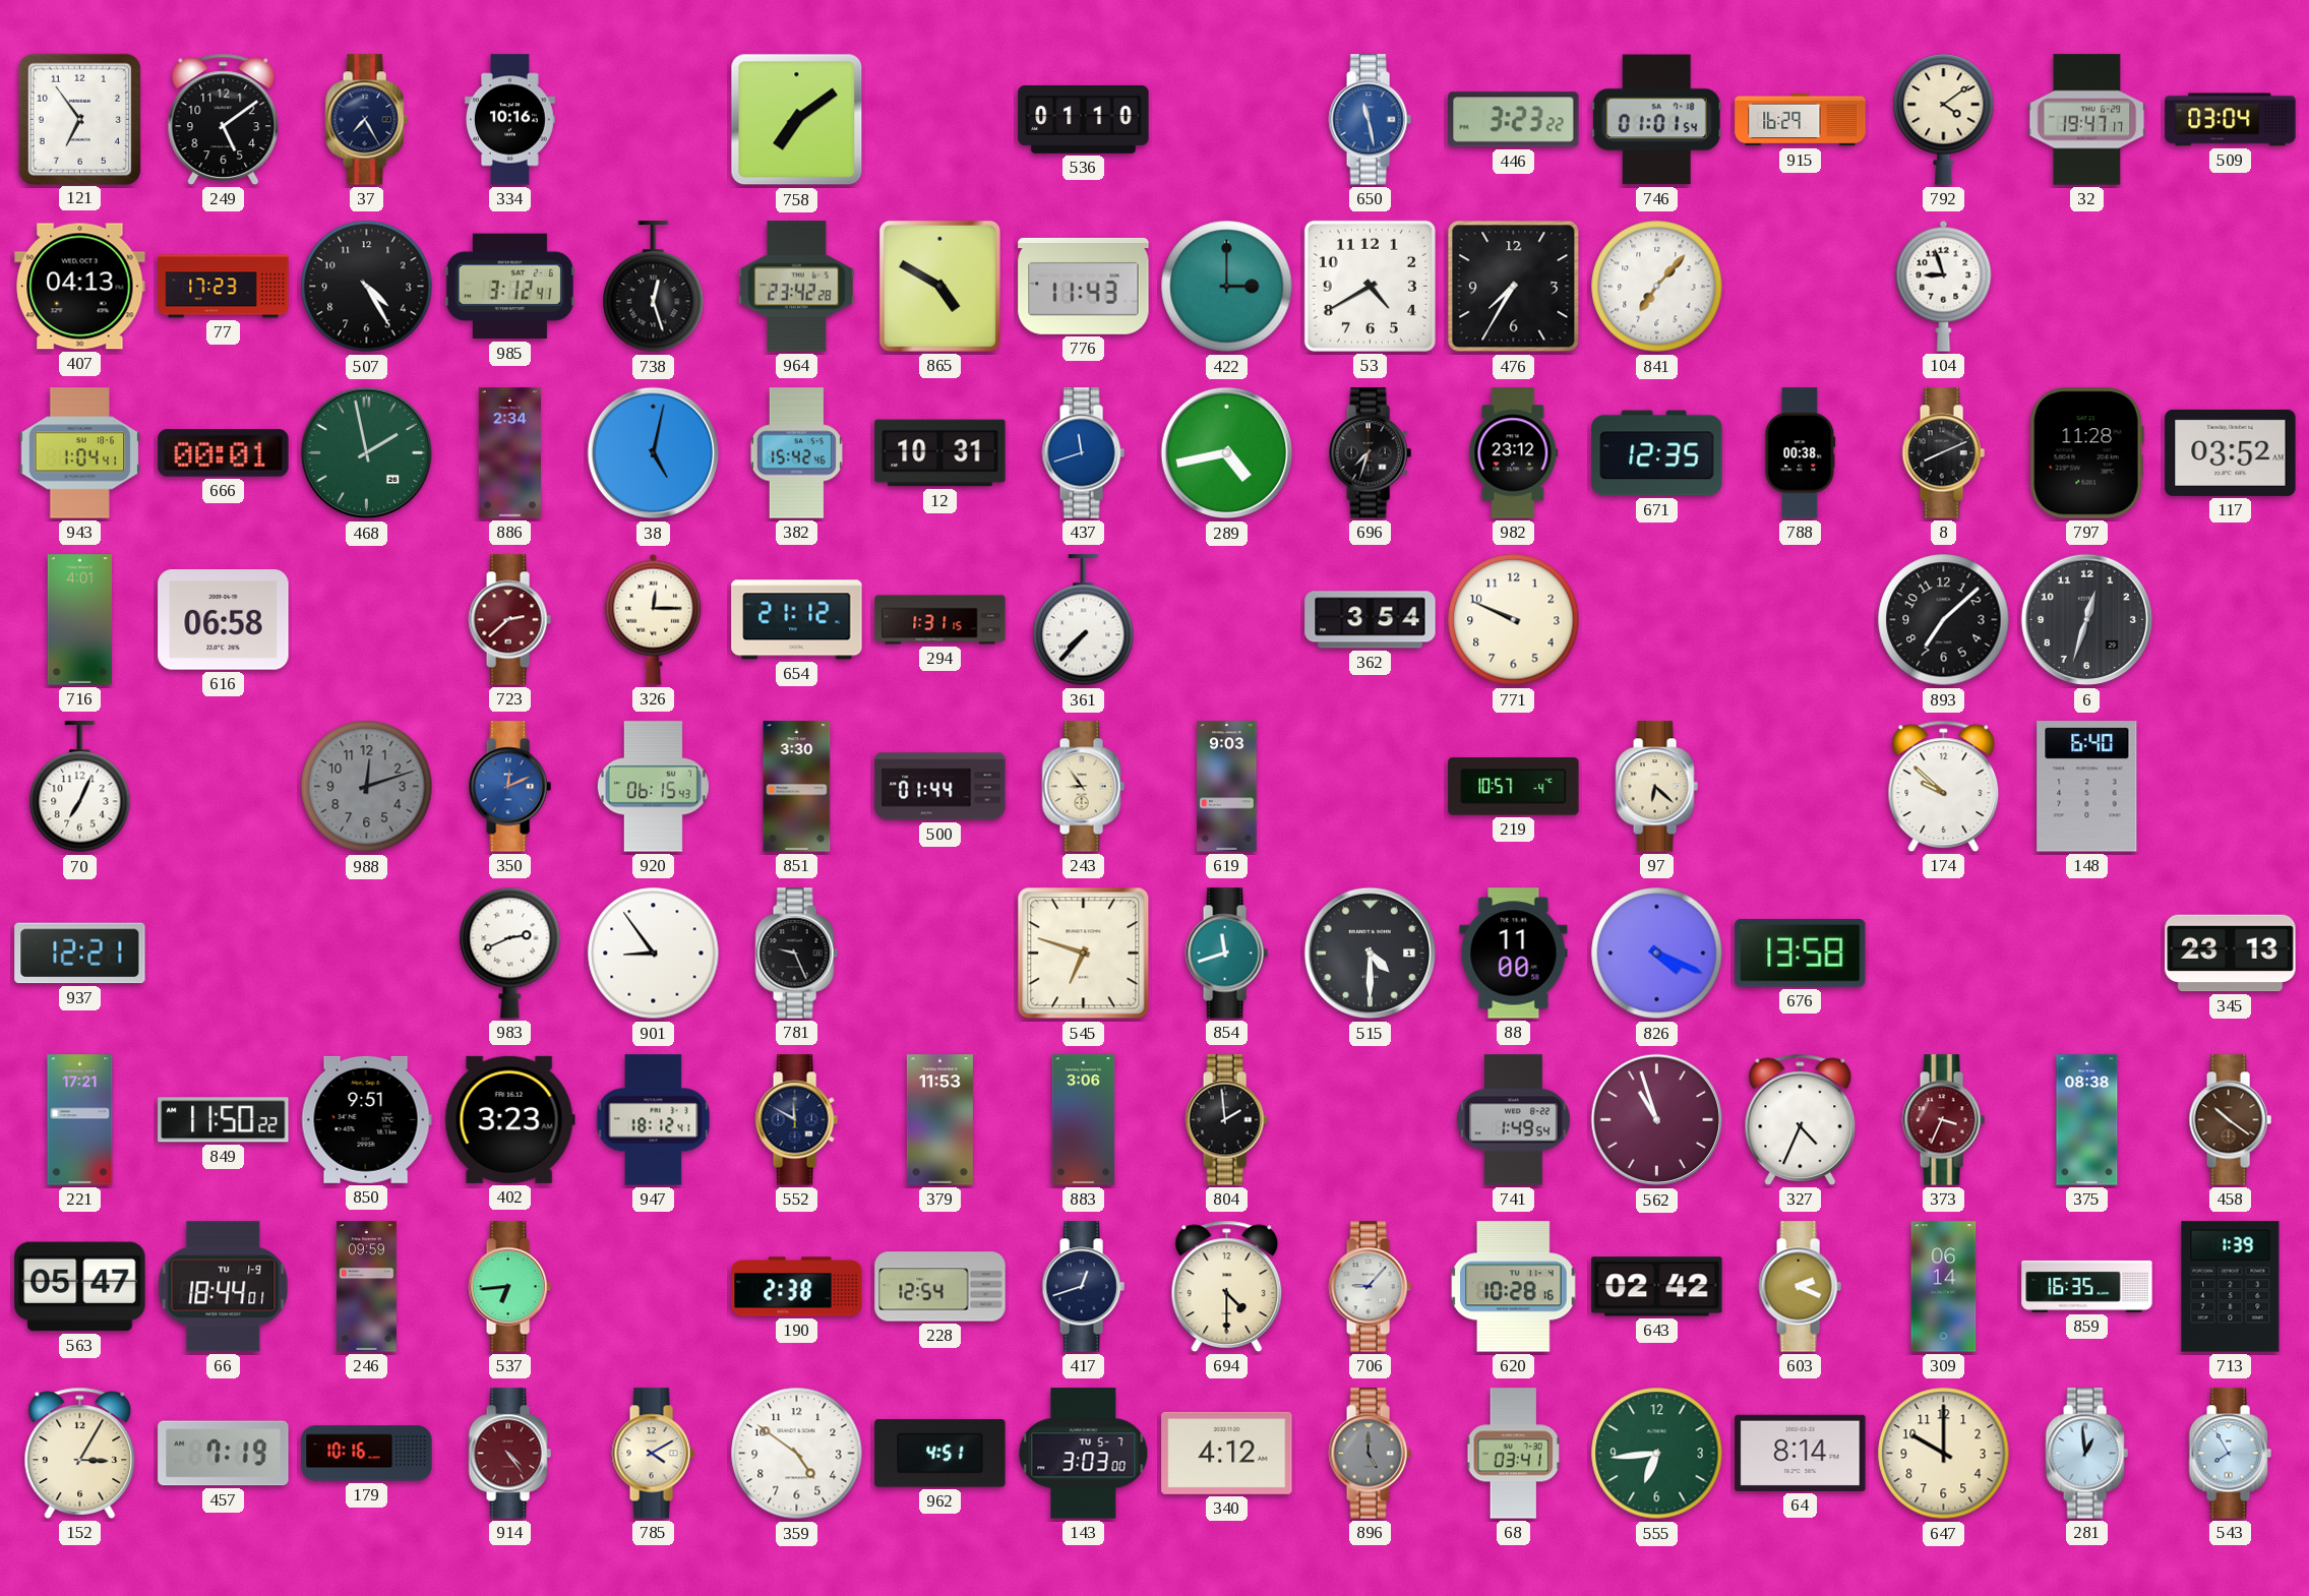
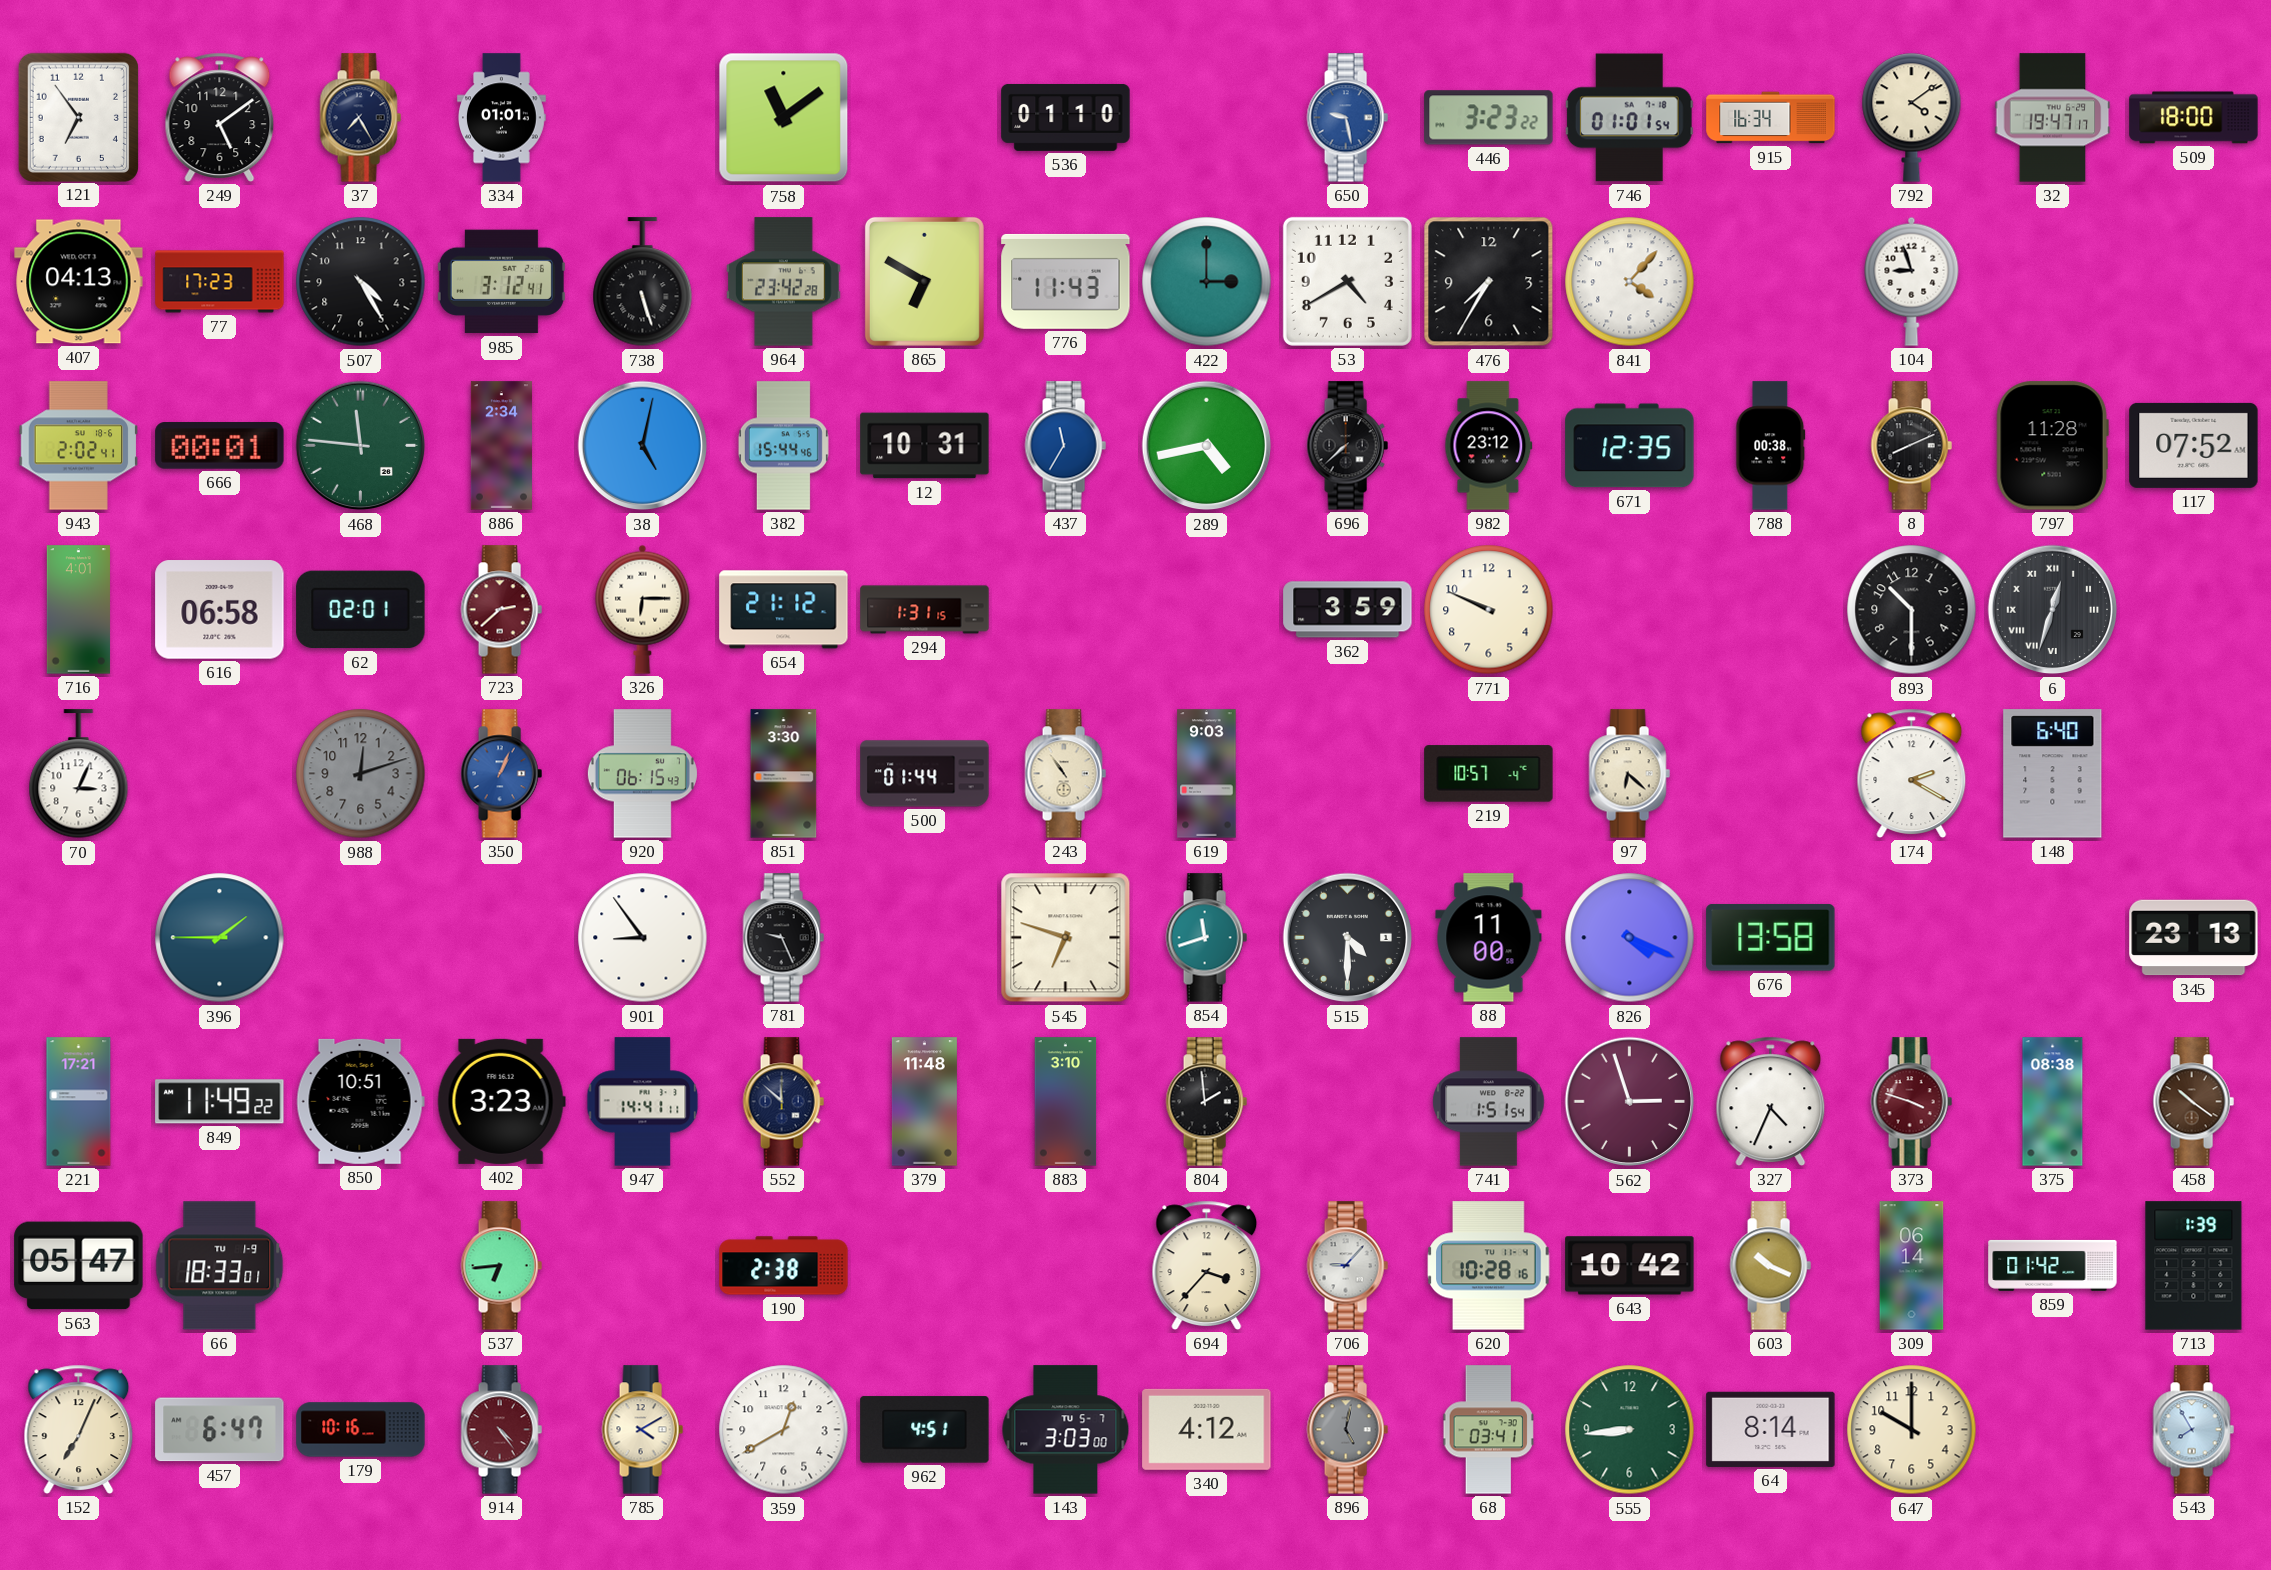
334: 10:16 -> 01:01 (502, 118)
758: 7:09 -> 11:09 (784, 118)
650: 11:28 -> 9:28 (1347, 118)
915: 16:29 -> 16:34 (1771, 118)
509: 03:04 -> 18:00 (2194, 118)
738: 12:27 -> 5:27 (643, 282)
865: 4:50 -> 6:50 (924, 281)
841: 7:07 -> 4:07 (1630, 282)
943: 1:04 -> 2:02 (79, 446)
468: 1:58 -> 11:46 (361, 446)
382: 15:42 -> 15:44 (783, 446)
437: 11:42 -> 11:35 (1065, 446)
696: 7:33 -> 7:38 (1347, 446)
117: 03:52 -> 07:52 (2194, 445)
62: none -> 02:01 (361, 610)
326: 12:15 -> 6:15 (643, 609)
361: 7:37 -> none (1084, 620)
362: 3:54 -> 3:59 (1348, 610)
893: 7:08 -> 10:30 (1912, 610)
6 numerals: Arabic -> Roman (2053, 610)
70: 7:04 -> 3:04 (79, 774)
350: 12:11 -> 1:04 (501, 774)
243: 8:54 -> 10:54 (1065, 774)
174: 9:52 -> 2:20 (1912, 773)
937: 12:21 -> none (80, 954)
396: none -> 1:45 (220, 938)
983: 2:41 -> none (510, 953)
849: 11:50 -> 11:49 (220, 1102)
850: 9:51 -> 10:51 (360, 1101)
947: 18:12 -> 14:41 (643, 1102)
552: 11:50 -> 11:52 (783, 1102)
379: 11:53 -> 11:48 (924, 1102)
883: 3:06 -> 3:10 (1066, 1102)
741: 1:49 -> 1:51 (1489, 1102)
562: 10:57 -> 2:57 (1630, 1102)
373: 3:34 -> 3:48 (1911, 1102)
66: 18:44 -> 18:33 (220, 1266)
246: 09:59 -> none (367, 1287)
228: 12:54 -> none (940, 1287)
417: 12:42 -> none (1083, 1287)
694: 4:30 -> 3:37 (1207, 1265)
643: 02:42 -> 10:42 (1630, 1266)
603: 2:19 -> 10:19 (1770, 1266)
859: 16:35 -> 01:42 (2053, 1265)
152: 3:05 -> 7:04 (79, 1429)
457: 7:19 -> 6:47 (220, 1430)
359: 4:51 -> 12:40 (784, 1430)
896: 5:00 -> 5:02 (1347, 1430)
555: 6:44 -> 8:44 (1630, 1430)
281: 12:59 -> none (2086, 1454)
